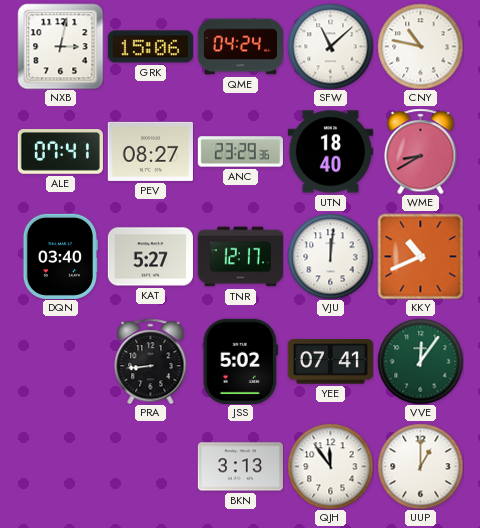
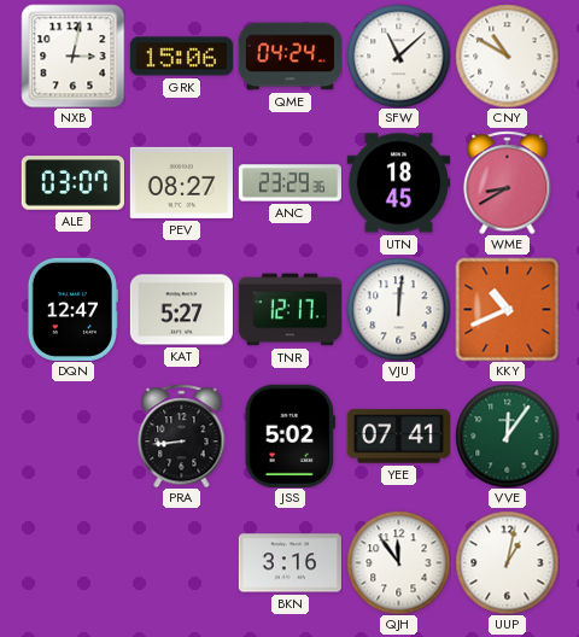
CNY: 10:47 -> 10:50 (507, 55)
ALE: 07:41 -> 03:07 (72, 183)
UTN: 18:40 -> 18:45 (398, 183)
DQN: 03:40 -> 12:47 (72, 309)
BKN: 3:13 -> 3:16 (289, 563)
UUP: 1:00 -> 1:02 (507, 562)
